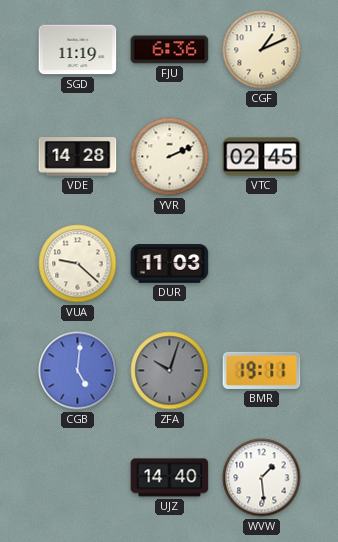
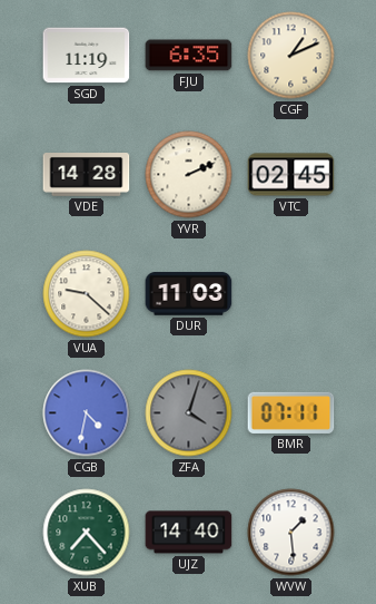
FJU: 6:36 -> 6:35 (189, 56)
CGB: 5:01 -> 4:32 (87, 413)
ZFA: 10:03 -> 4:03 (189, 413)
BMR: 19:11 -> 07:11 (291, 412)
XUB: none -> 7:23 (87, 533)
